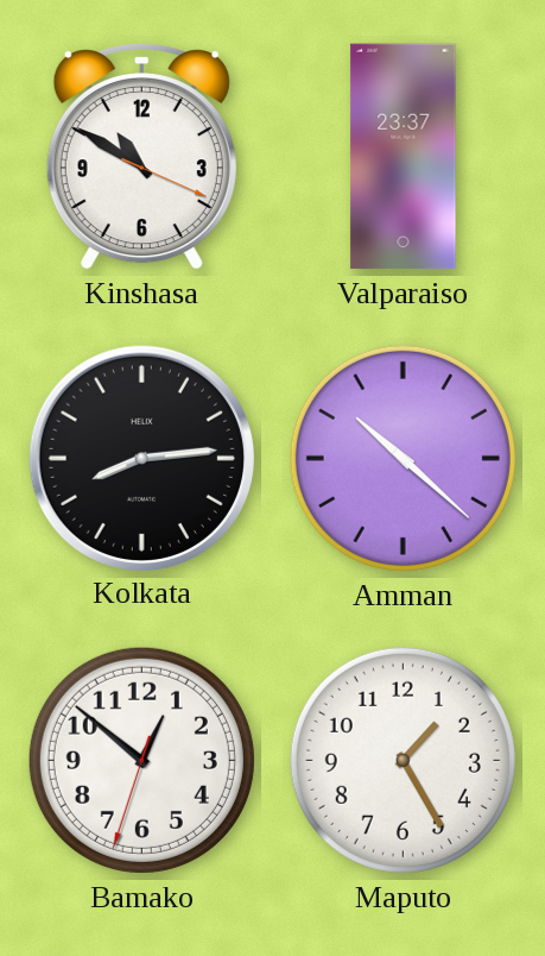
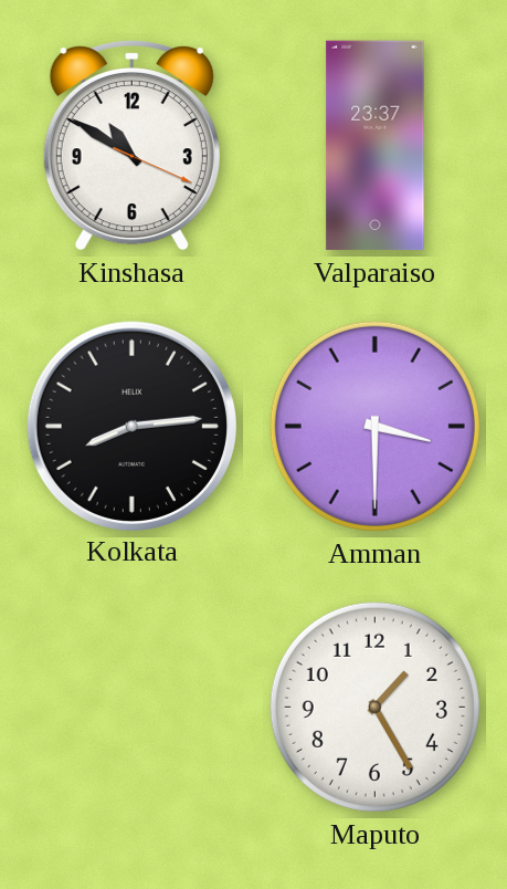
Amman: 10:22 -> 3:30 (374, 426)
Bamako: 12:51 -> none (141, 760)
